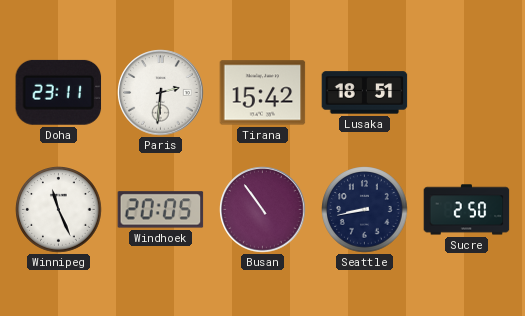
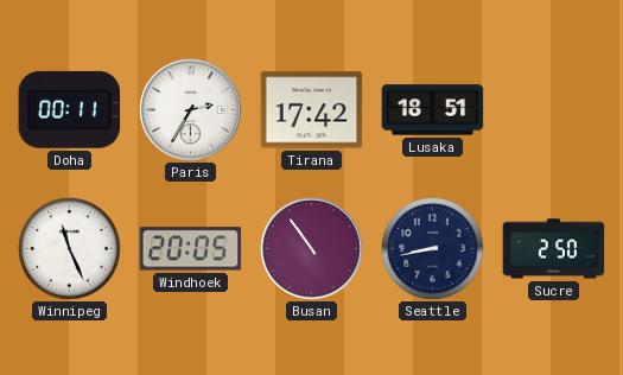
Doha: 23:11 -> 00:11 (70, 109)
Paris: 2:31 -> 2:35 (191, 110)
Tirana: 15:42 -> 17:42 (312, 110)
